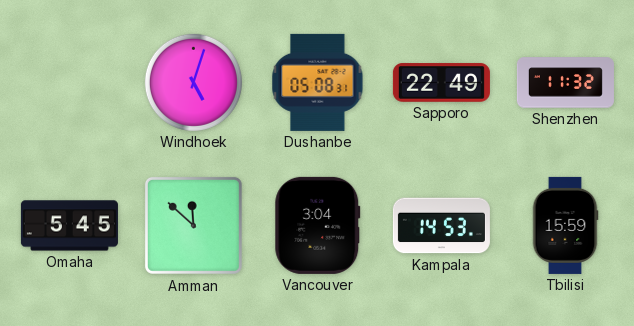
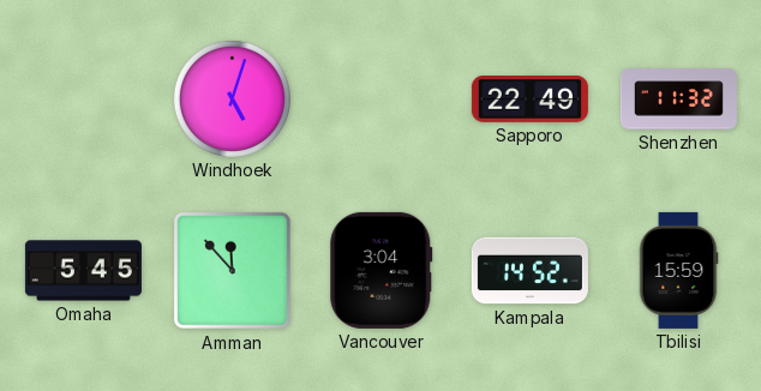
Dushanbe: 05:08 -> none (318, 82)
Amman: 11:52 -> 11:53 (232, 270)
Kampala: 14:53 -> 14:52 (529, 271)
